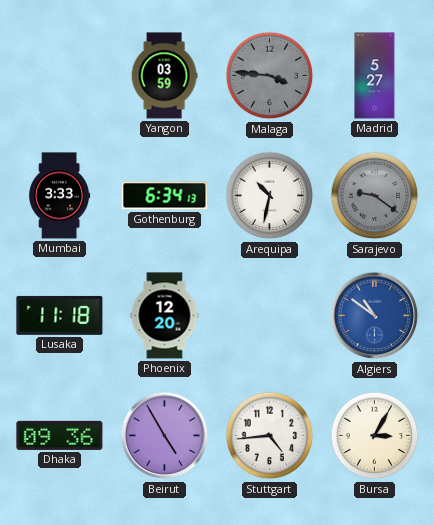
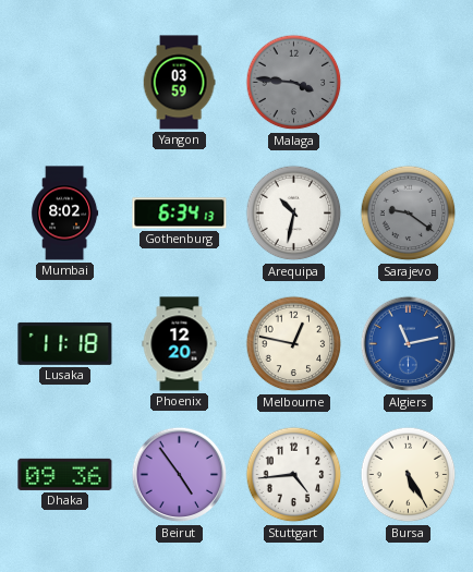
Madrid: 5:27 -> none (375, 76)
Mumbai: 3:33 -> 8:02 (65, 214)
Melbourne: none -> 12:47 (294, 344)
Algiers: 10:51 -> 11:13 (409, 344)
Beirut: 4:55 -> 4:54 (180, 475)
Bursa: 3:05 -> 5:25 (409, 475)
